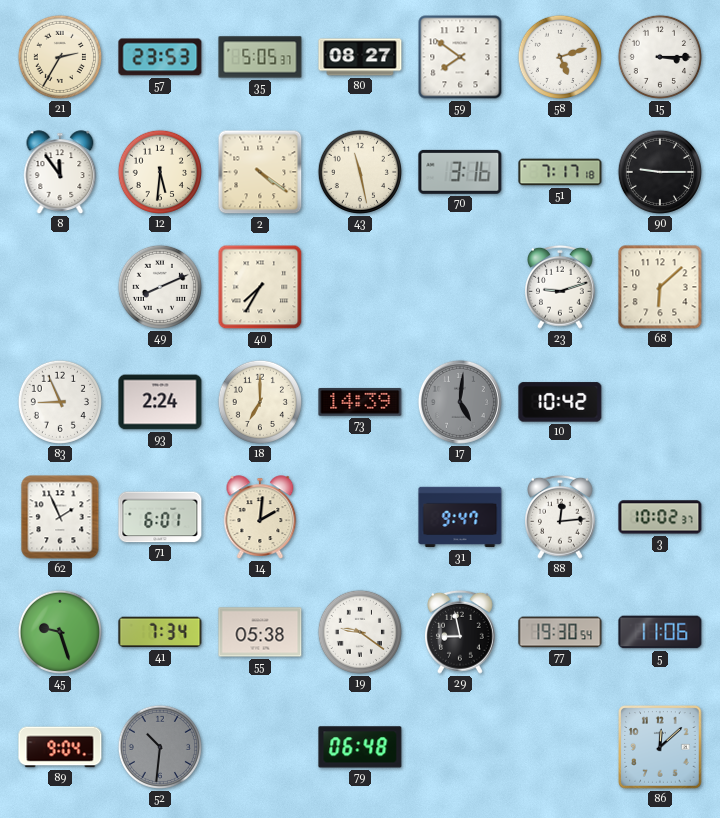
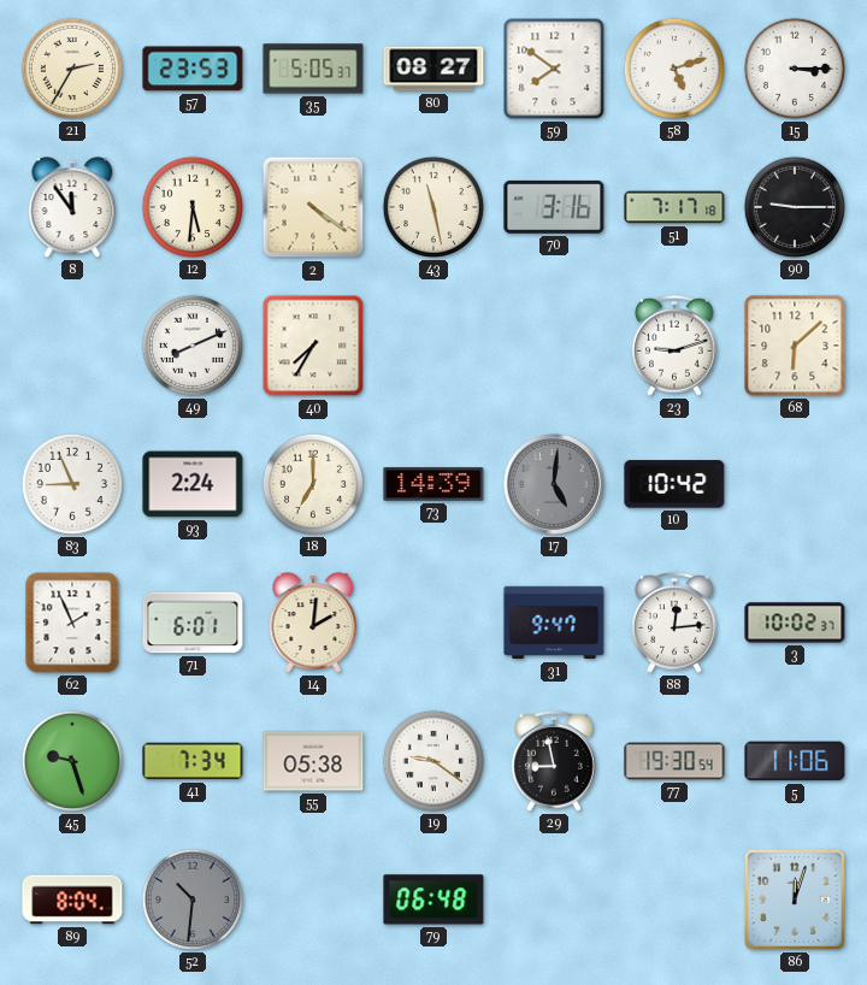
89: 9:04 -> 8:04 (72, 900)
86: 12:08 -> 12:03 (795, 900)
